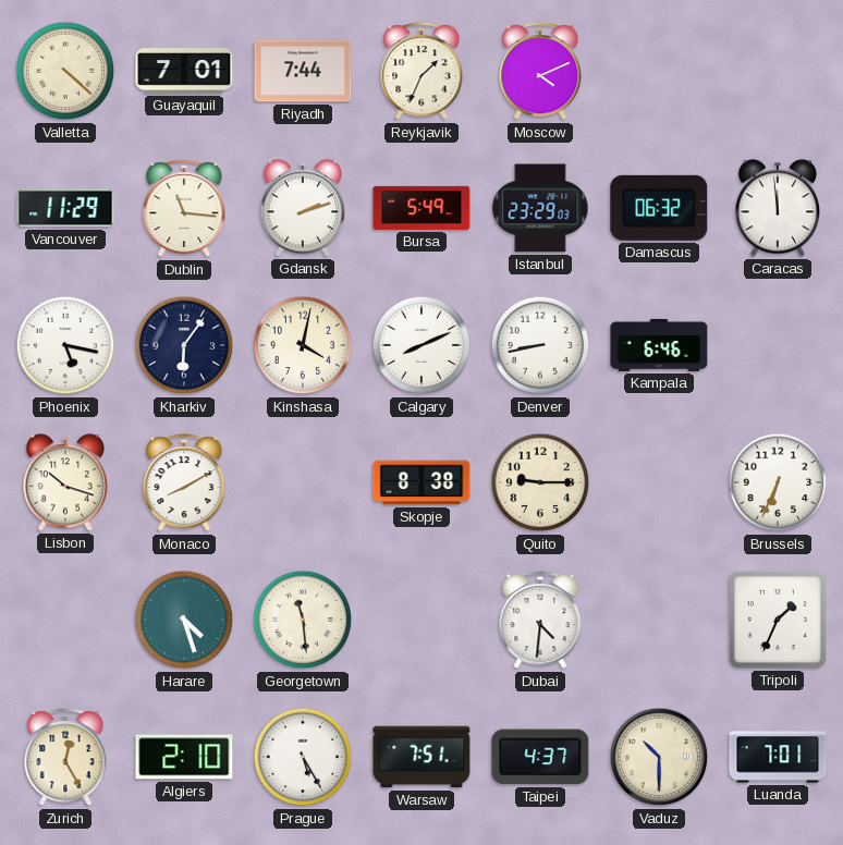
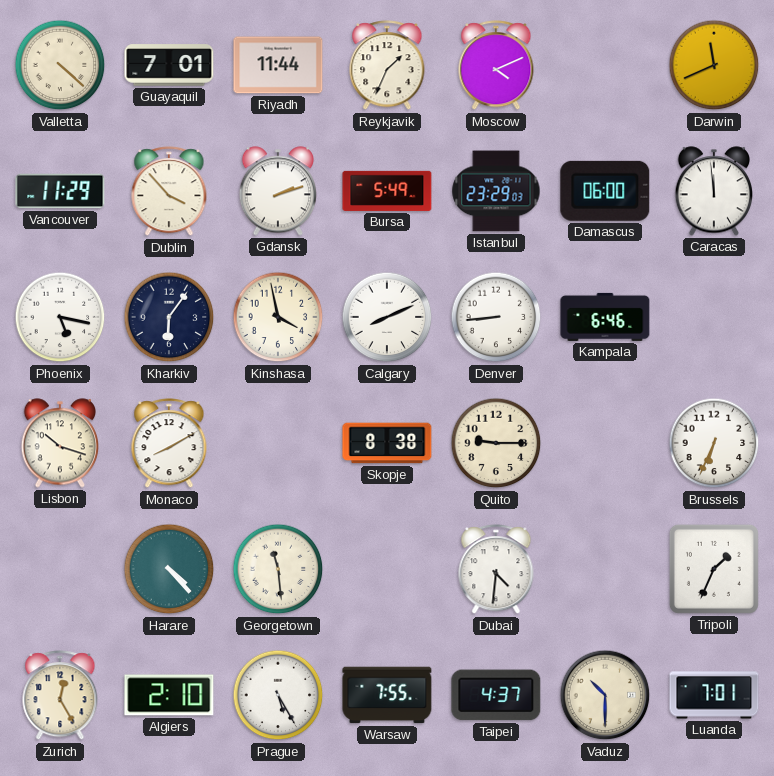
Riyadh: 7:44 -> 11:44 (278, 65)
Darwin: none -> 11:41 (714, 65)
Dublin: 11:16 -> 3:53 (169, 192)
Damascus: 06:32 -> 06:00 (605, 191)
Kinshasa: 4:02 -> 3:58 (278, 317)
Denver: 8:43 -> 8:44 (496, 317)
Harare: 4:27 -> 4:23 (169, 569)
Warsaw: 7:51 -> 7:55 (387, 695)
